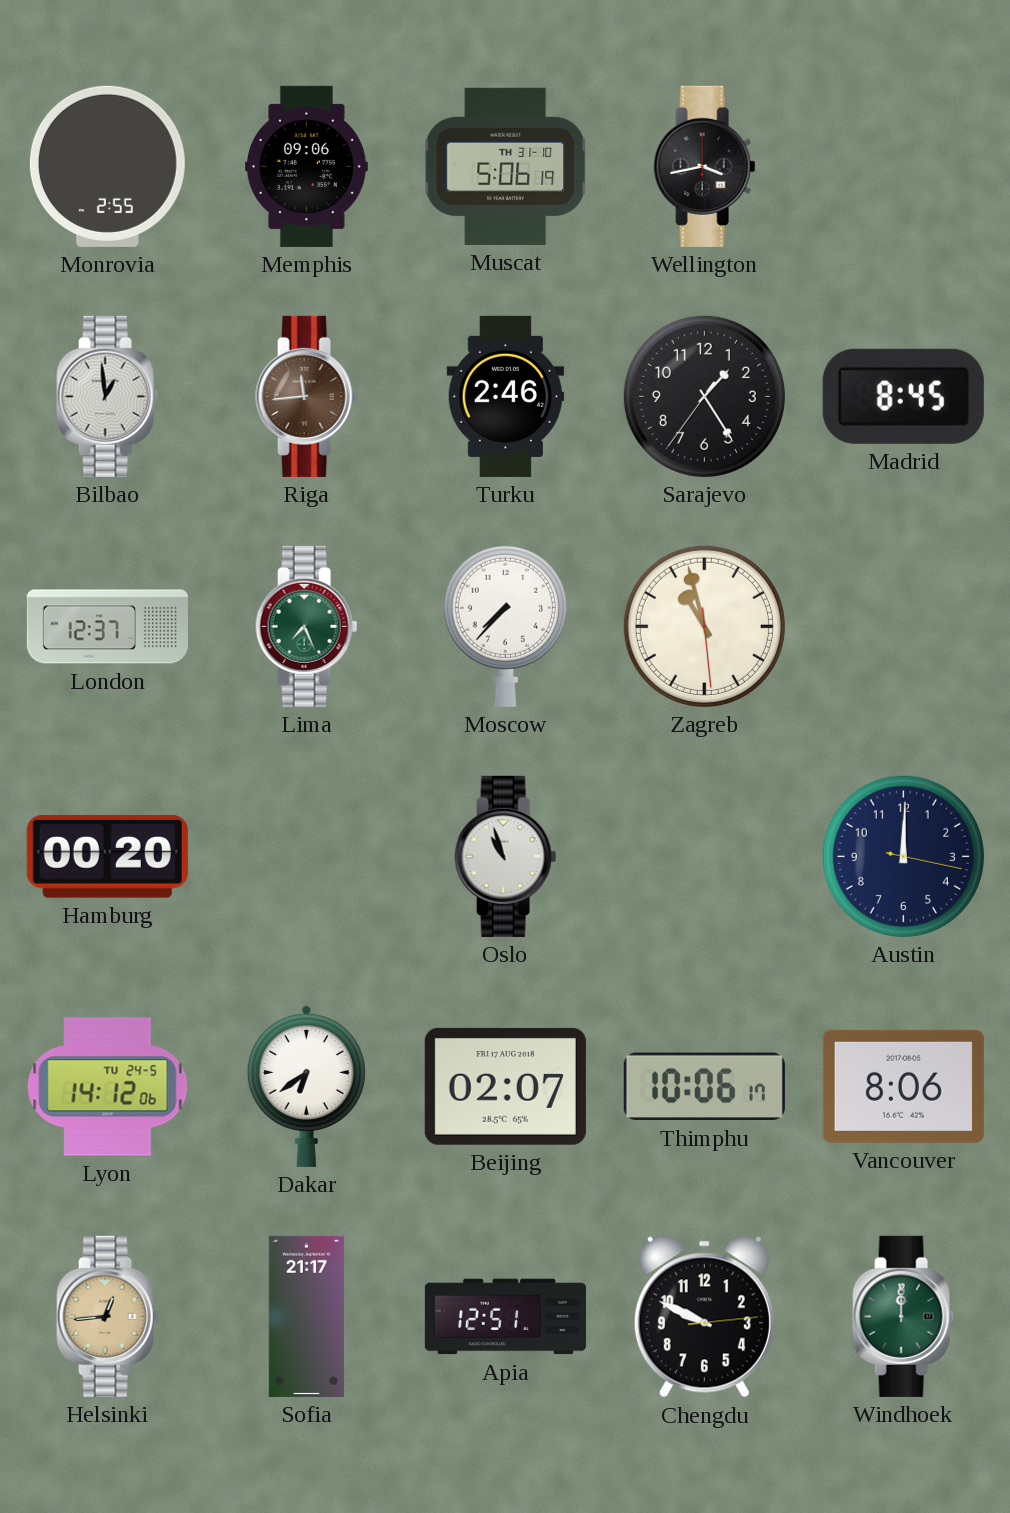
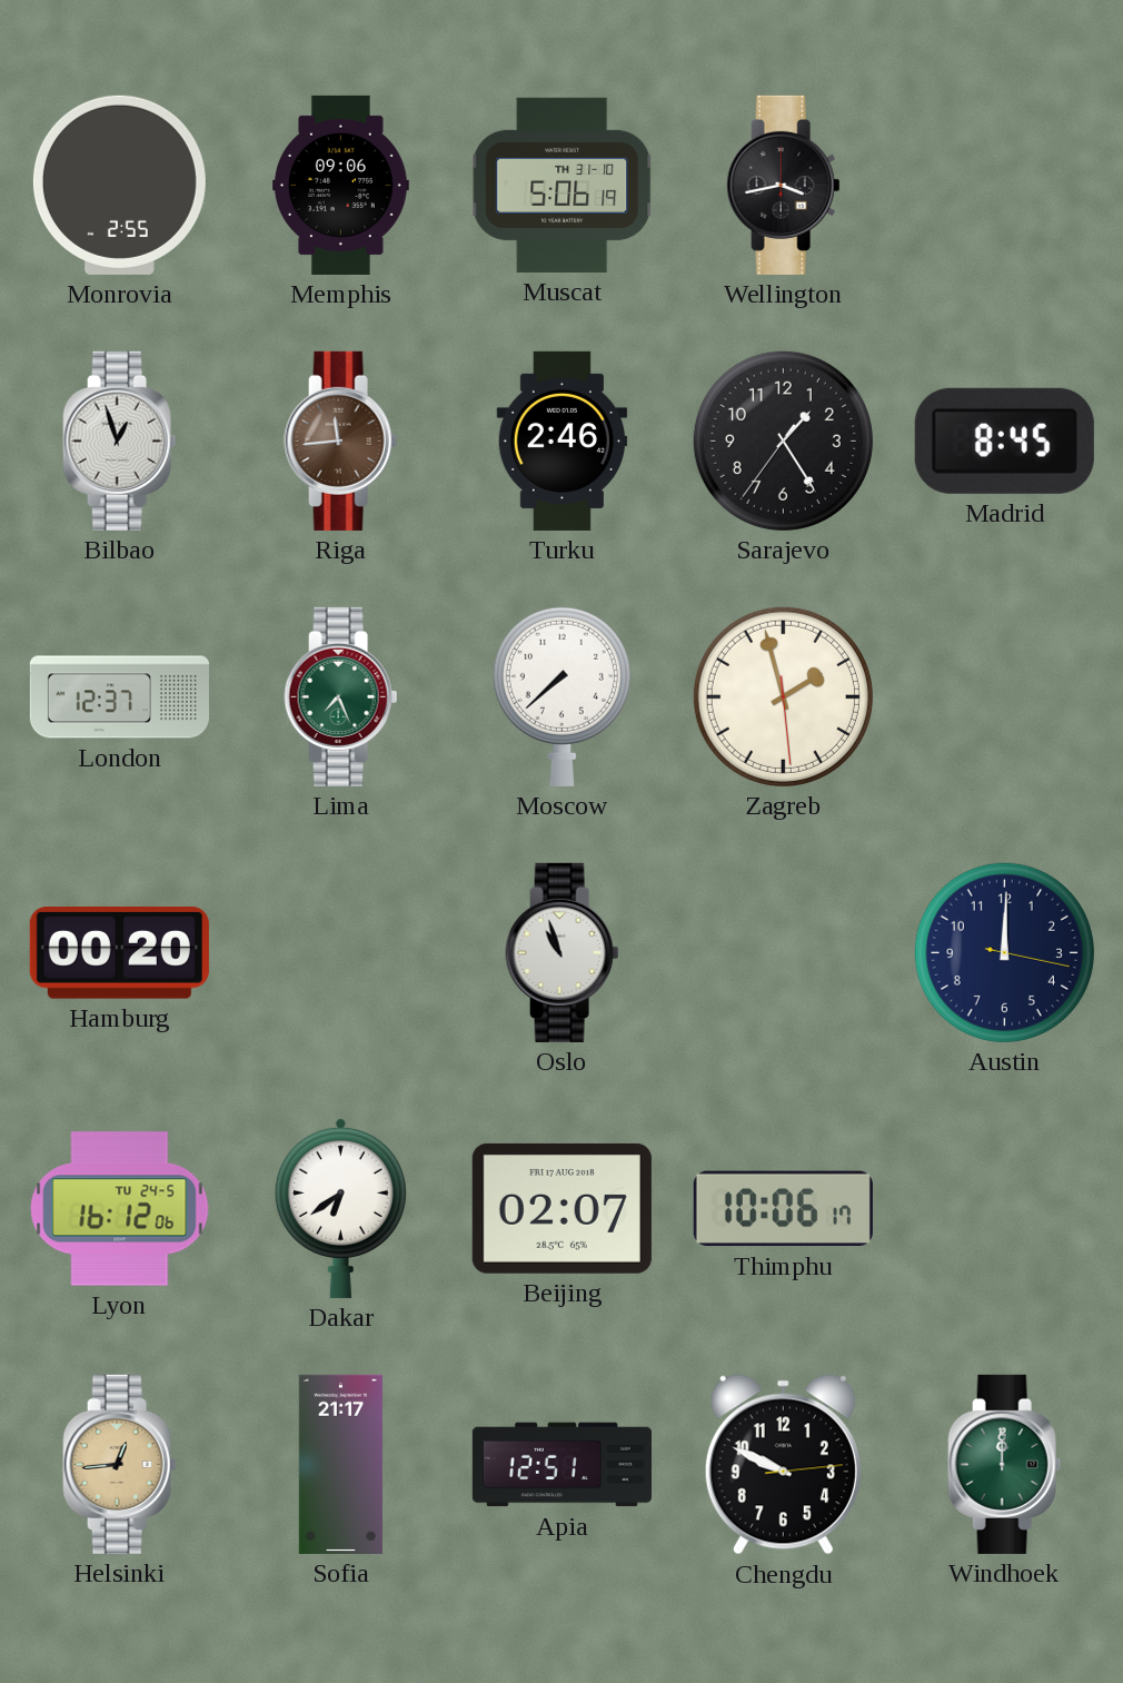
Bilbao: 12:59 -> 12:57 (120, 440)
Moscow: 7:37 -> 7:38 (561, 696)
Zagreb: 10:57 -> 1:57 (783, 696)
Lyon: 14:12 -> 16:12 (120, 1209)
Vancouver: 8:06 -> none (903, 1086)
